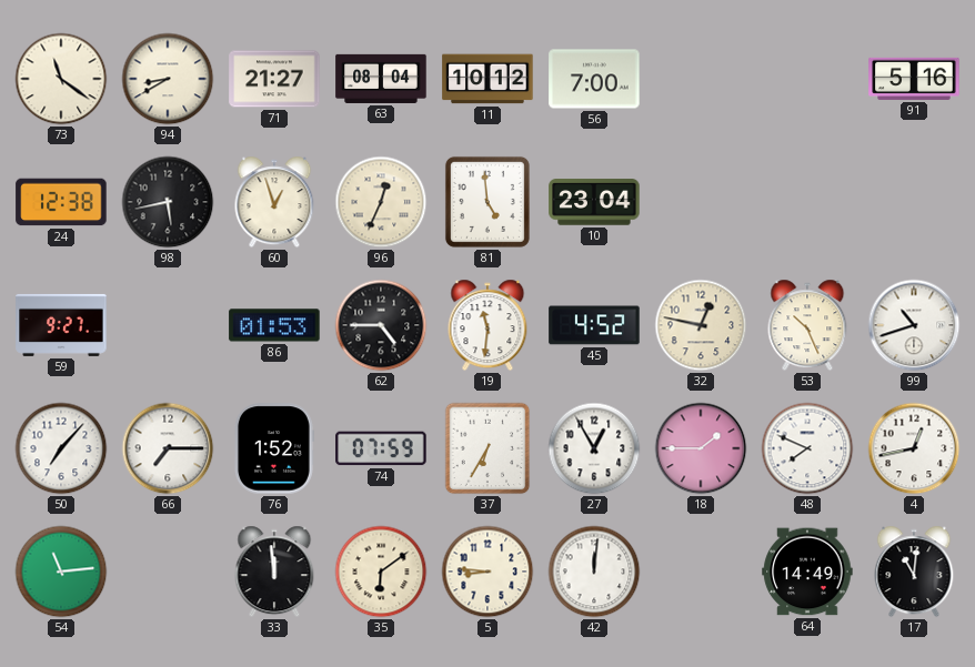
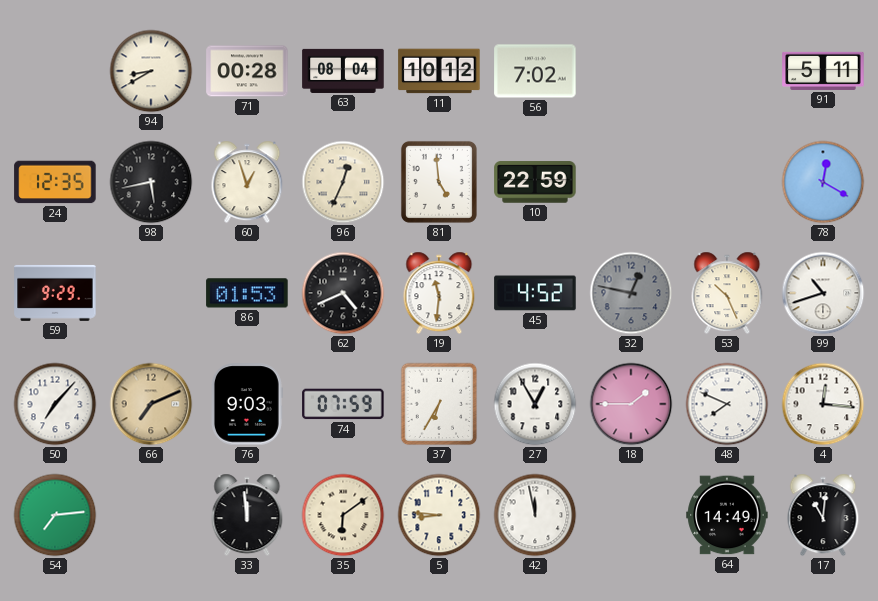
73: 11:21 -> none (61, 79)
71: 21:27 -> 00:28 (247, 71)
56: 7:00 -> 7:02 (535, 71)
91: 5:16 -> 5:11 (823, 71)
24: 12:38 -> 12:35 (55, 182)
10: 23:04 -> 22:59 (535, 182)
78: none -> 12:20 (823, 182)
59: 9:27 -> 9:29 (55, 293)
62: 4:45 -> 4:41 (343, 293)
32 dial: cream -> grey (631, 293)
66: 7:15 -> 7:11 (151, 404)
66 dial: white -> champagne (151, 404)
76: 1:52 -> 9:03 (246, 404)
4: 12:43 -> 12:16 (823, 404)
54: 11:14 -> 7:14 (55, 515)
42: 12:01 -> 11:58 (535, 515)
